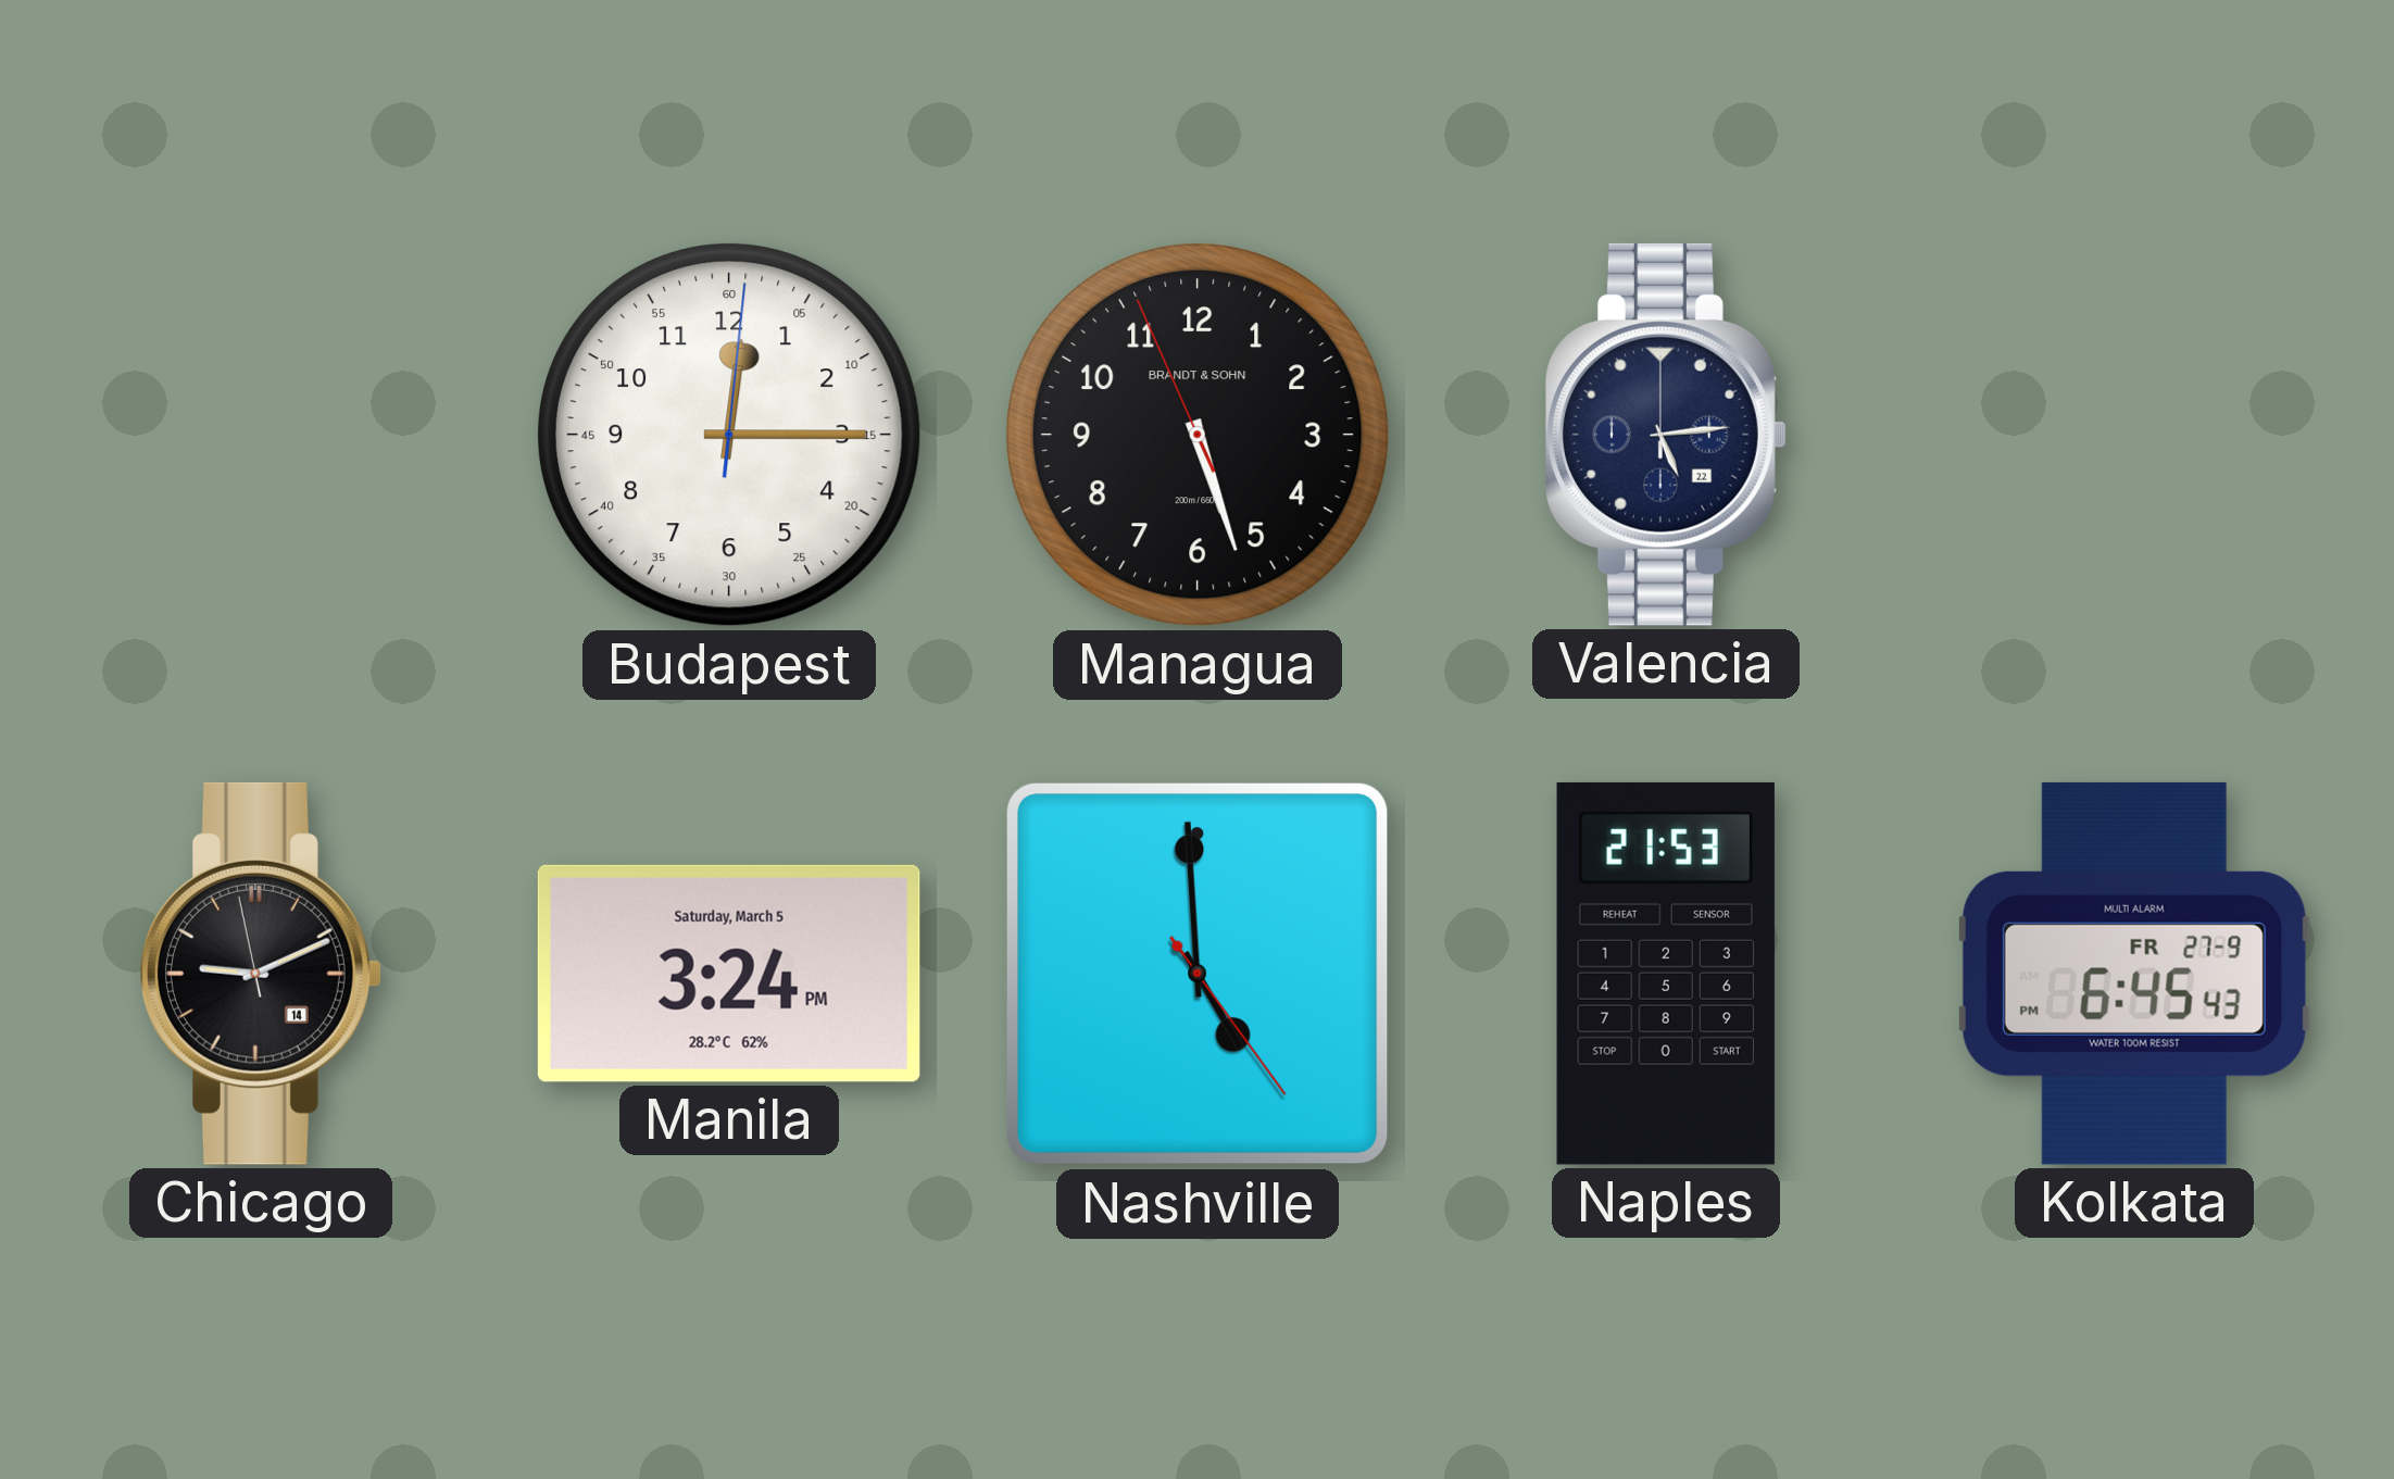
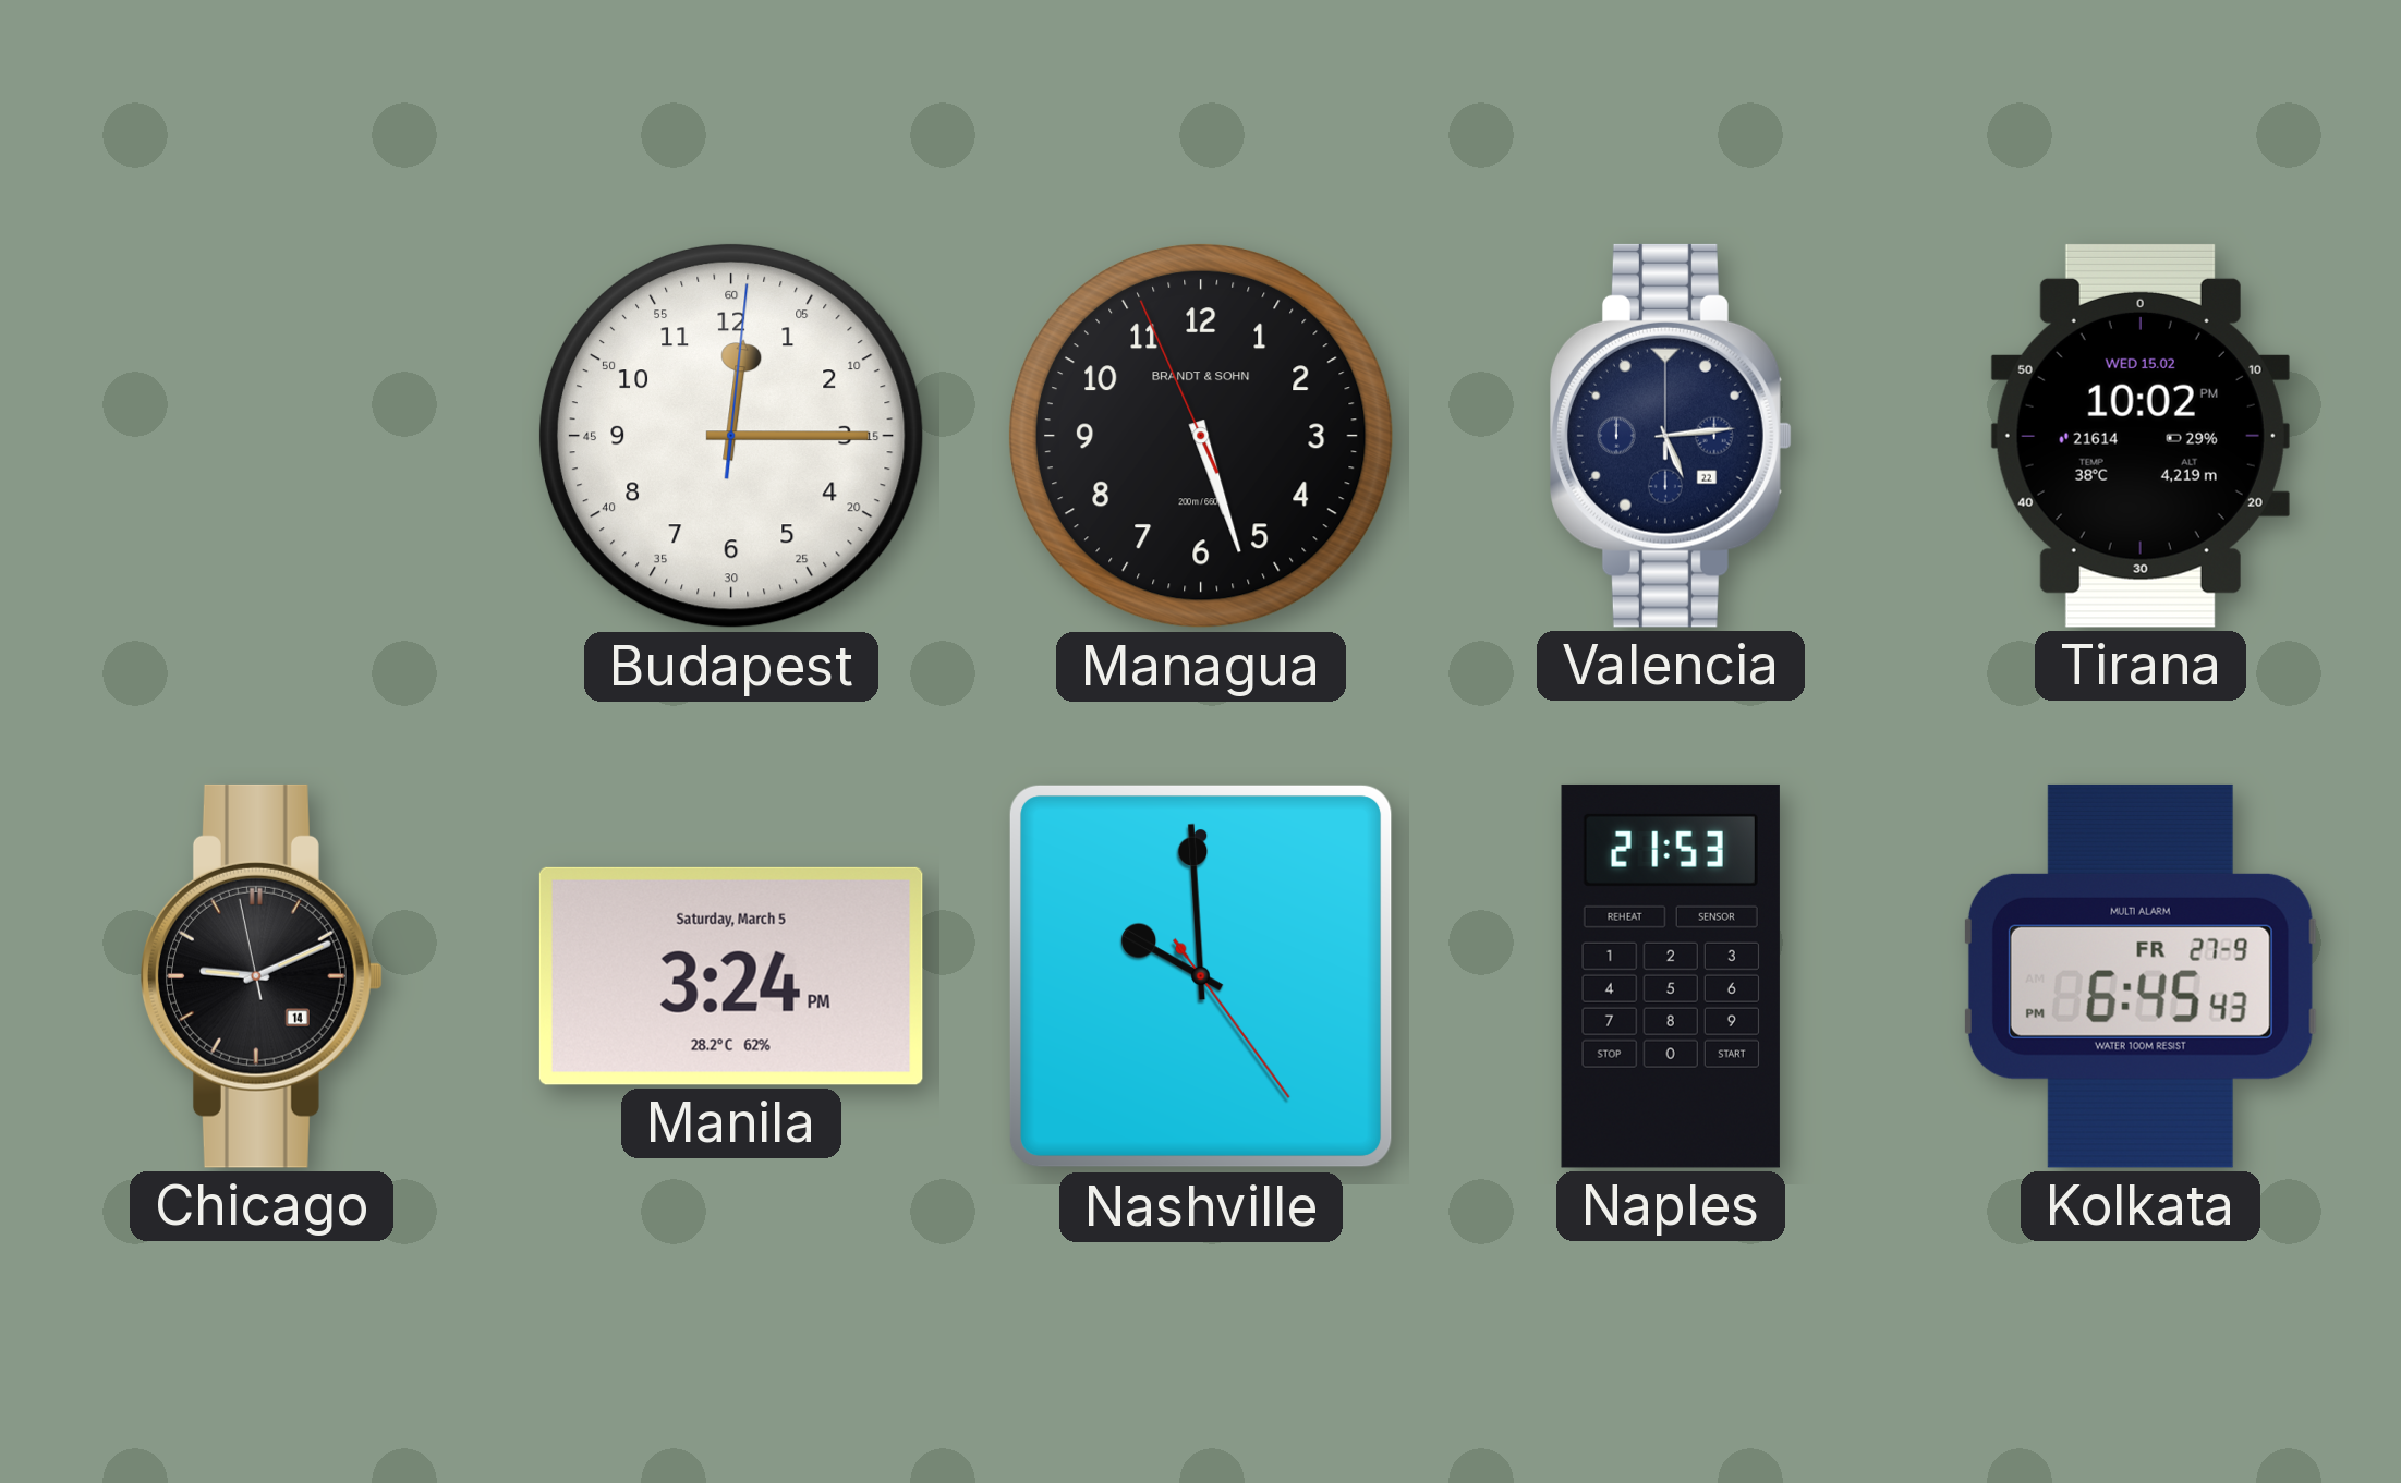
Tirana: none -> 10:02 (2141, 436)
Nashville: 4:59 -> 9:59 (1201, 976)
